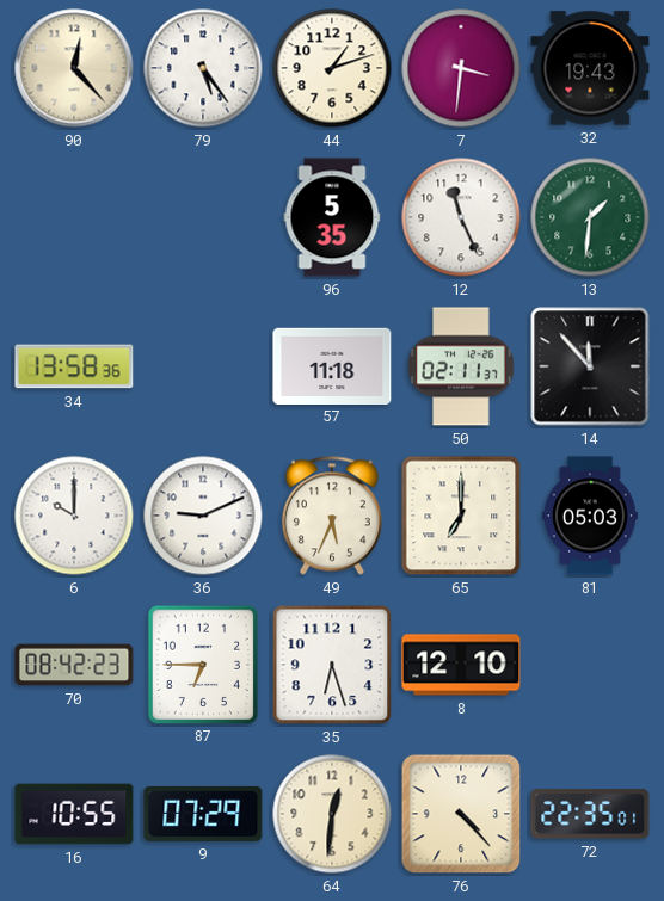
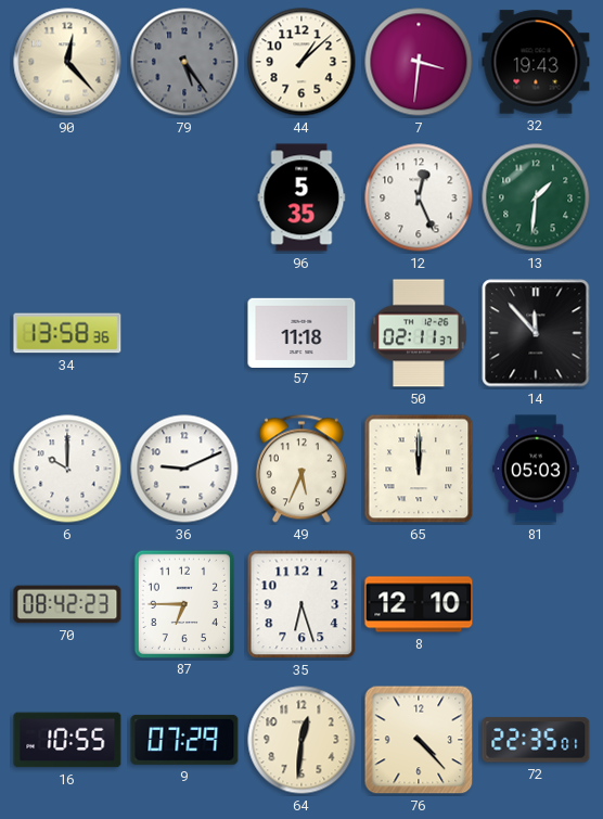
79 dial: white -> grey (184, 62)
44: 1:12 -> 1:08 (301, 62)
12: 11:26 -> 12:26 (419, 197)
65: 7:00 -> 12:00 (419, 469)
